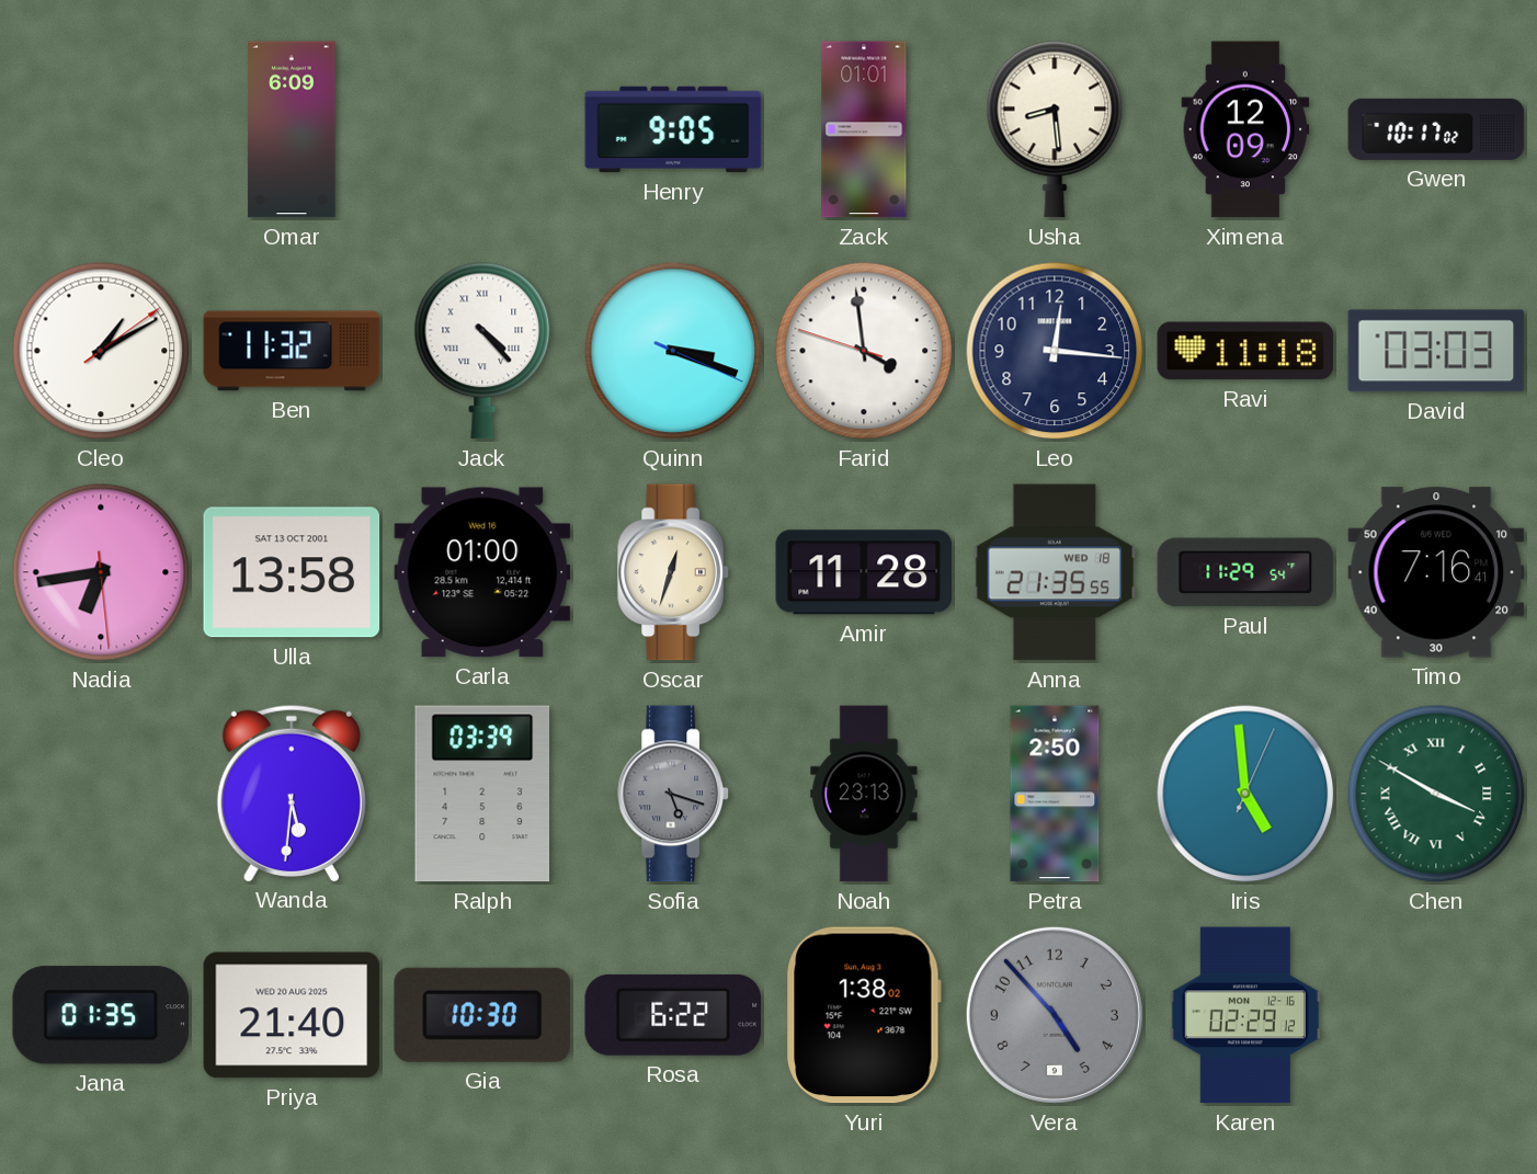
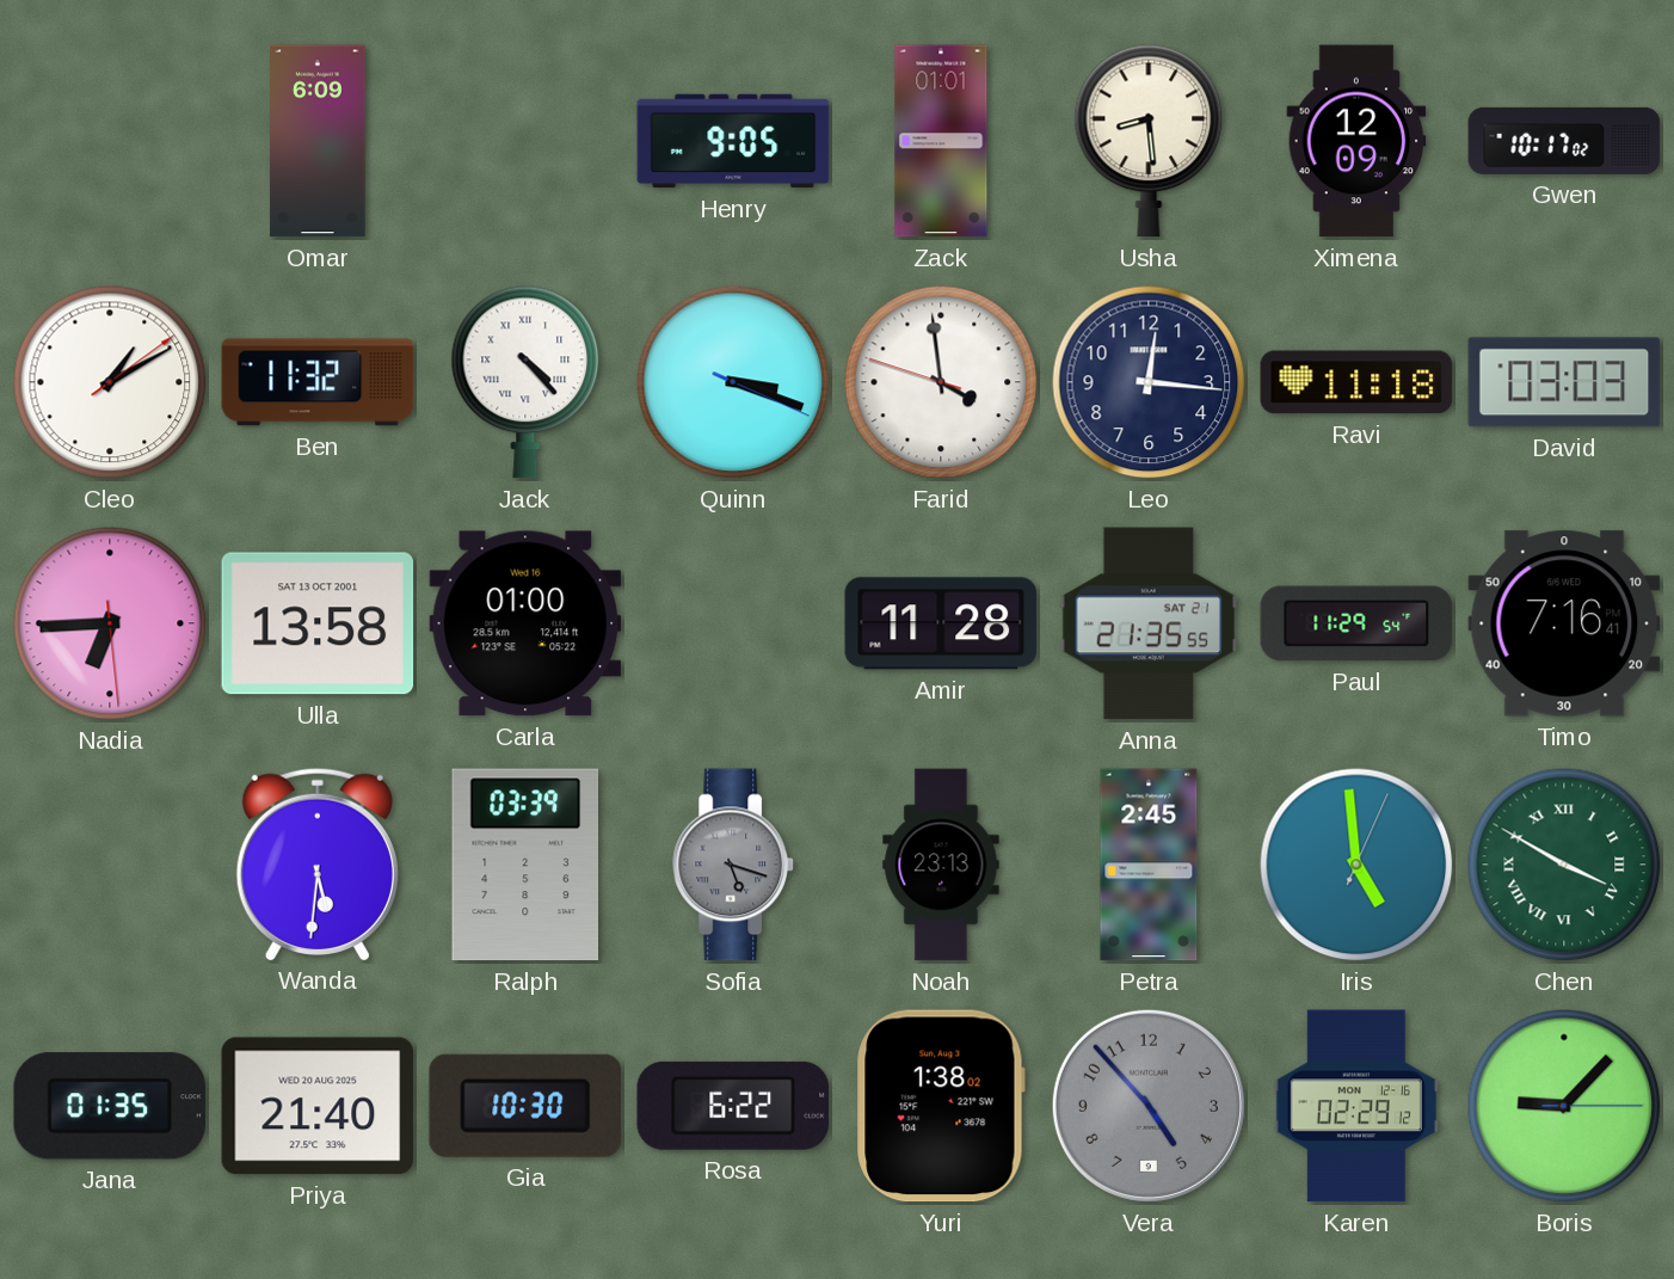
Nadia: 6:43 -> 6:44 (110, 623)
Oscar: 12:33 -> none (673, 572)
Anna date: WED 18 -> SAT 21 (1149, 623)
Petra: 2:50 -> 2:45 (1149, 865)
Boris: none -> 9:07 (1564, 1106)
